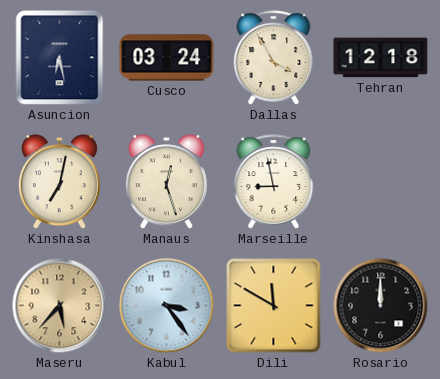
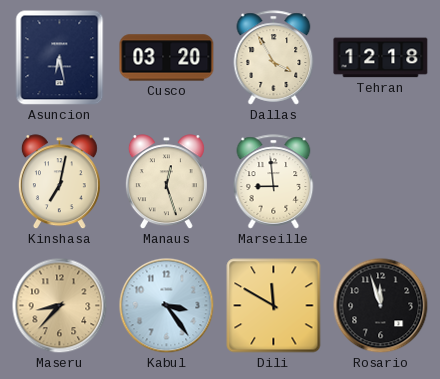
Cusco: 03:24 -> 03:20 (167, 58)
Marseille: 8:58 -> 8:59 (274, 182)
Maseru: 5:37 -> 8:37 (60, 306)
Rosario: 12:00 -> 11:57 (381, 306)
